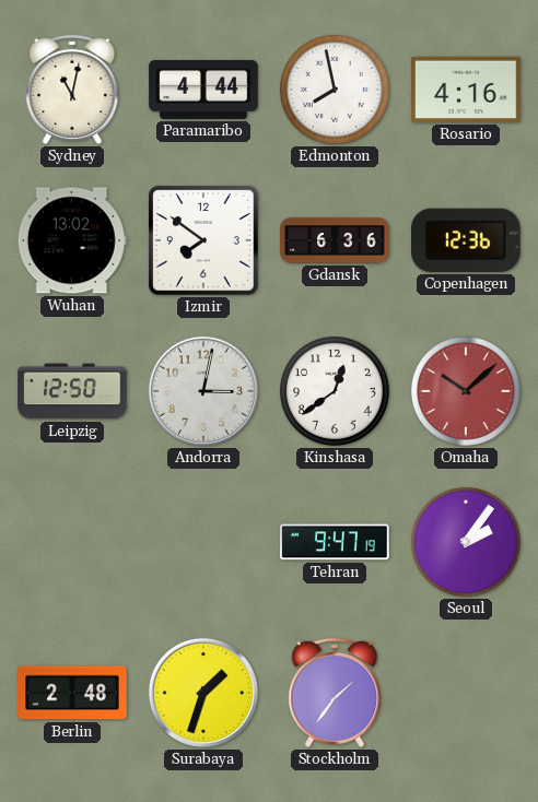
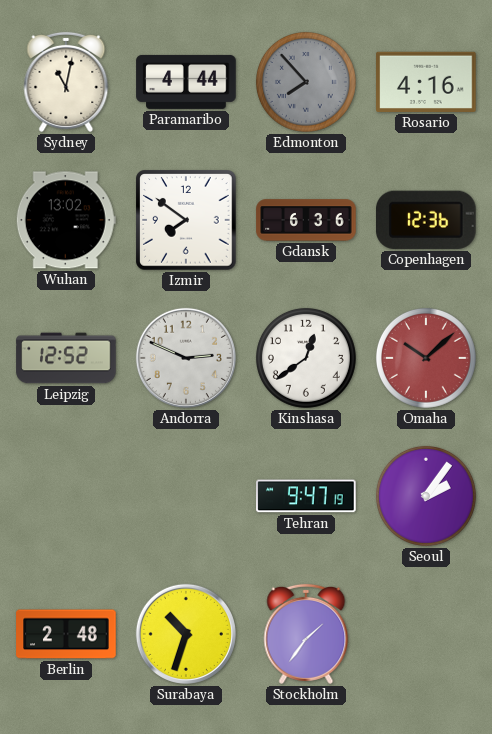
Edmonton: 7:58 -> 7:53 (306, 82)
Edmonton dial: white -> grey (306, 82)
Leipzig: 12:50 -> 12:52 (66, 358)
Andorra: 3:02 -> 2:49 (186, 358)
Surabaya: 1:33 -> 10:33 (186, 634)
